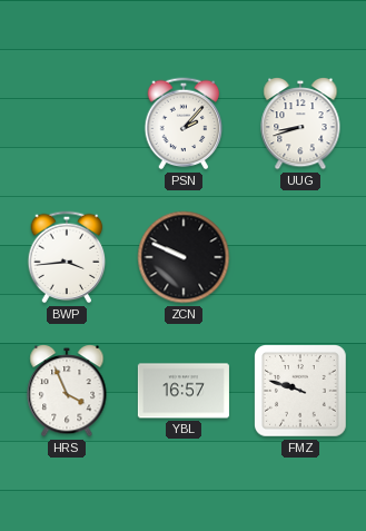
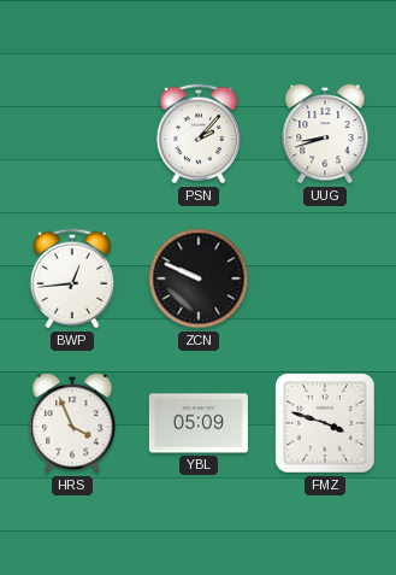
BWP: 3:44 -> 12:44 (72, 278)
YBL: 16:57 -> 05:09 (199, 423)
FMZ: 9:48 -> 3:48 (326, 424)
